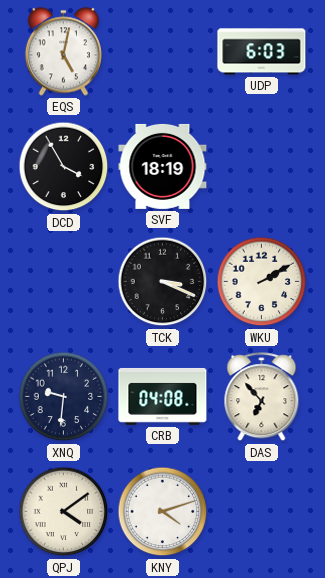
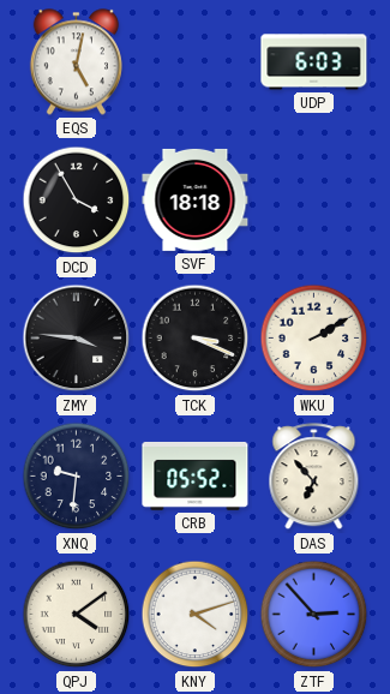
SVF: 18:19 -> 18:18 (196, 199)
ZMY: none -> 3:46 (77, 339)
CRB: 04:08 -> 05:52 (196, 475)
ZTF: none -> 2:53 (314, 615)
